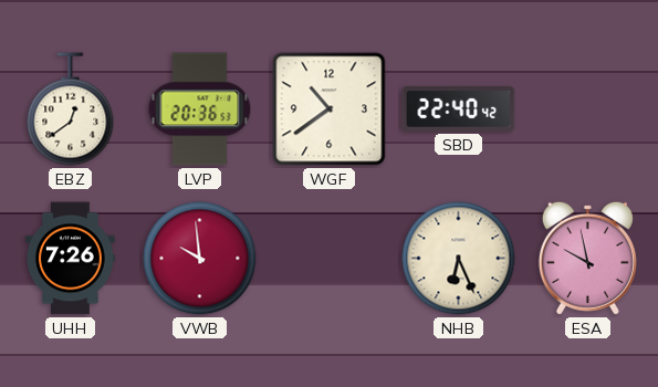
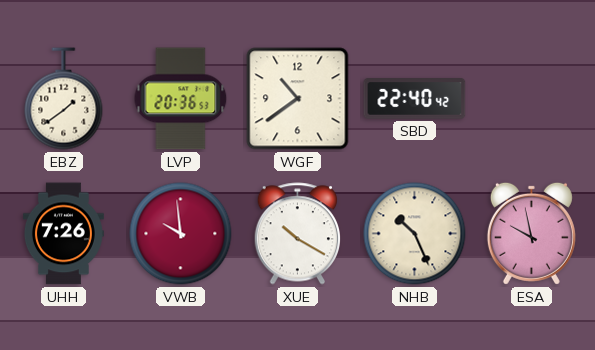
EBZ: 12:39 -> 1:39 (64, 99)
XUE: none -> 10:20 (297, 234)
NHB: 6:26 -> 10:26 (415, 234)
